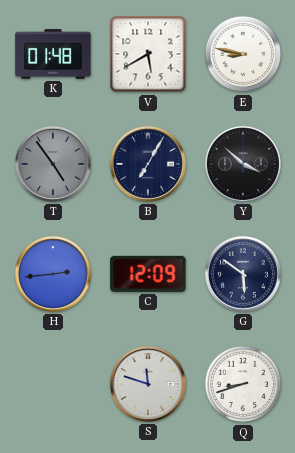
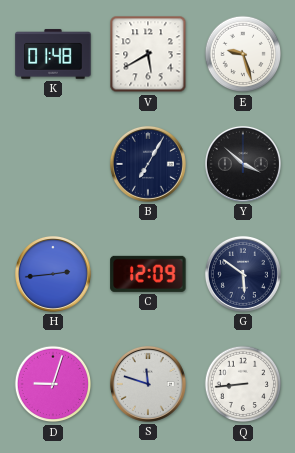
E: 8:47 -> 9:27 (243, 54)
T: 4:54 -> none (53, 164)
D: none -> 9:03 (53, 384)
Q: 8:42 -> 8:44 (243, 384)
